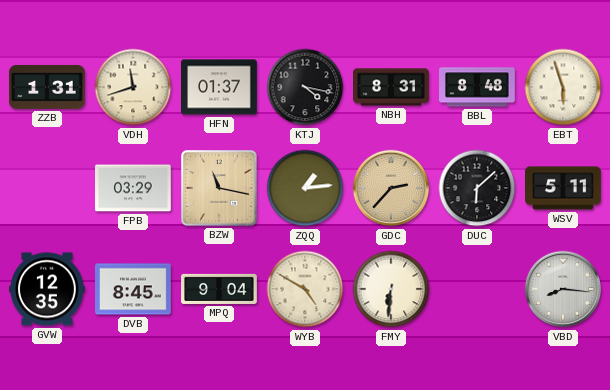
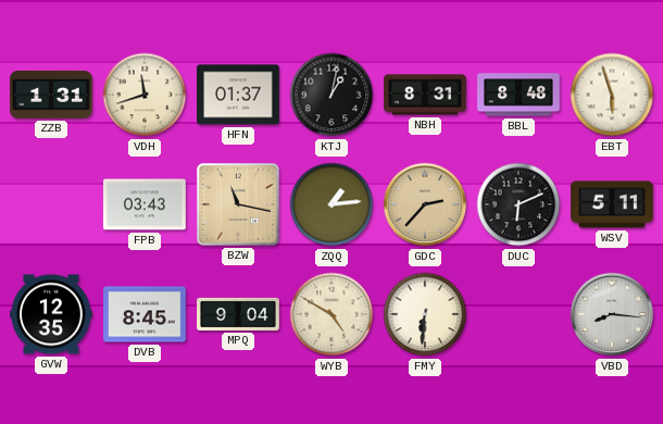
KTJ: 4:17 -> 1:02 (331, 95)
FPB: 03:29 -> 03:43 (145, 204)
DUC: 6:08 -> 6:11 (518, 204)
